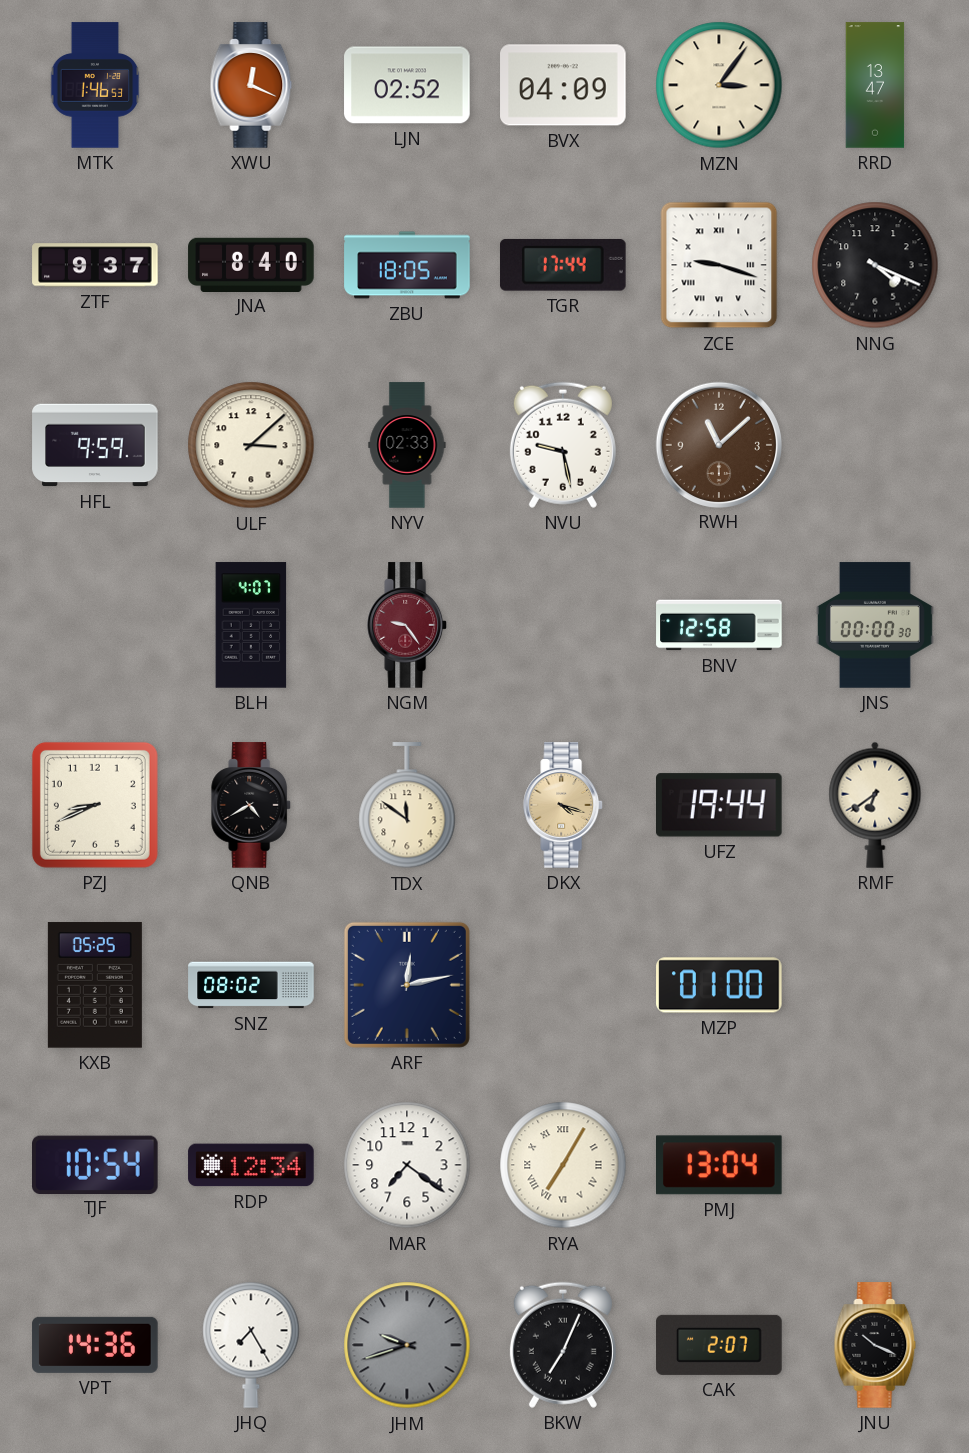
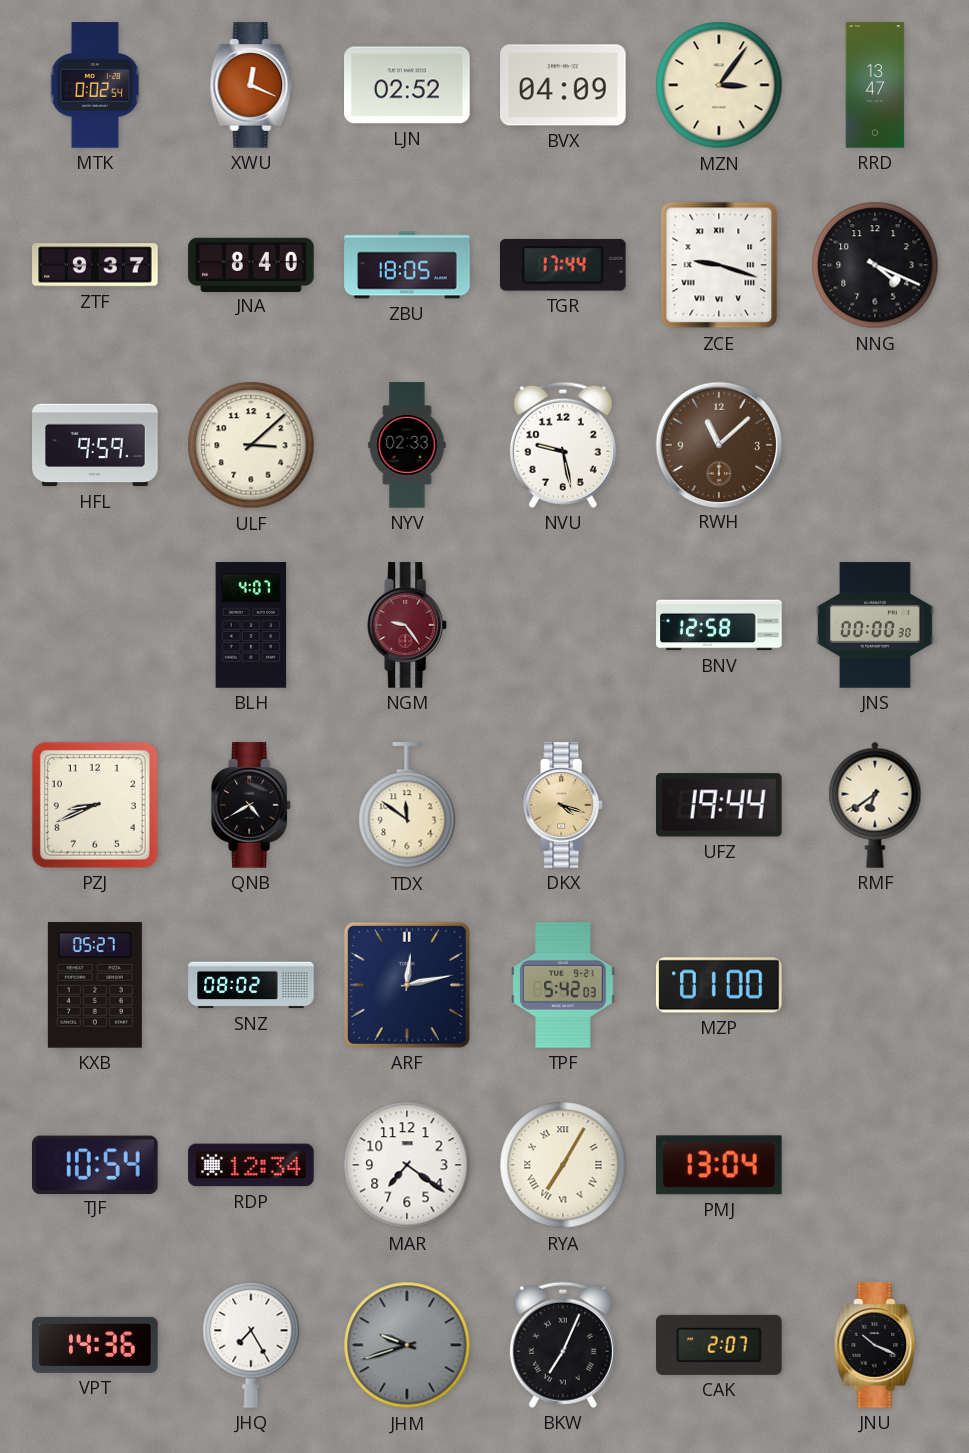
MTK: 1:46 -> 0:02 (95, 85)
KXB: 05:25 -> 05:27 (95, 985)
TPF: none -> 5:42 (563, 985)
